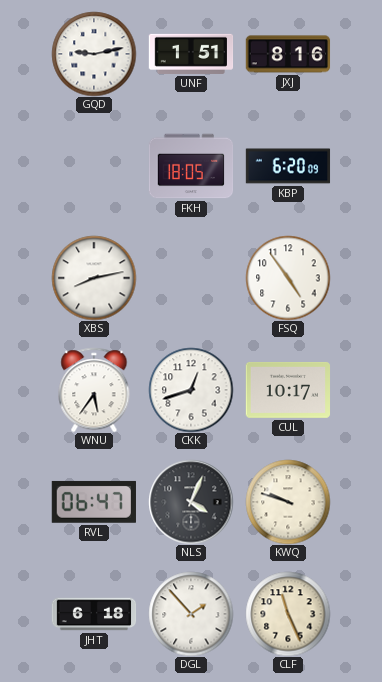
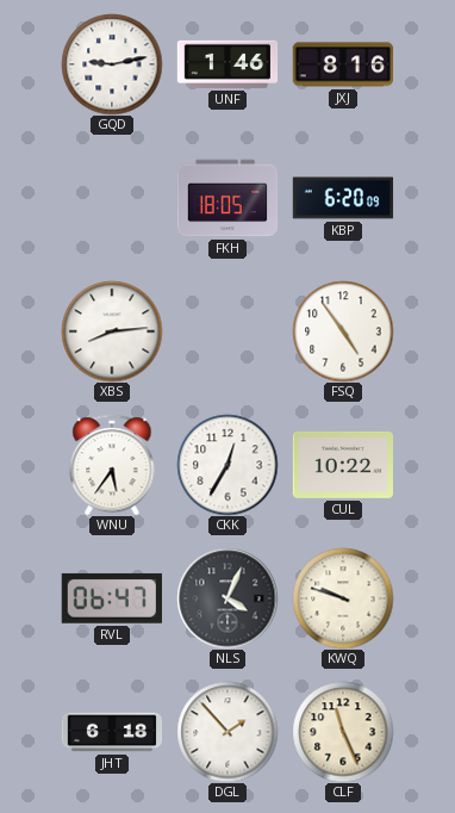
UNF: 1:51 -> 1:46 (227, 64)
XBS: 8:13 -> 8:14 (112, 331)
CKK: 12:42 -> 12:35 (227, 465)
CUL: 10:17 -> 10:22 (343, 465)
